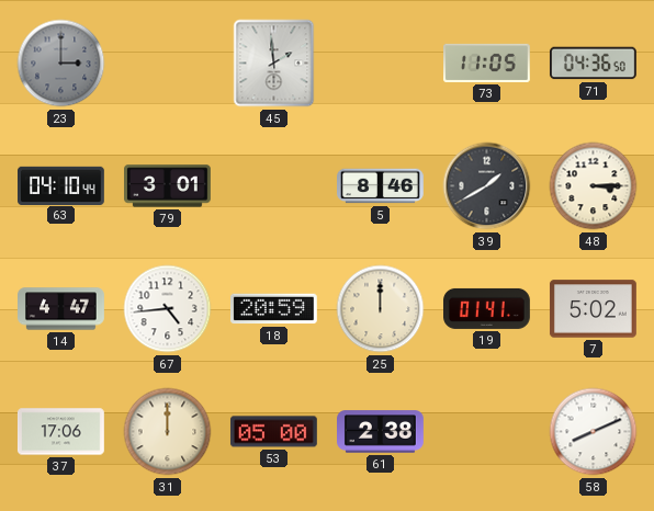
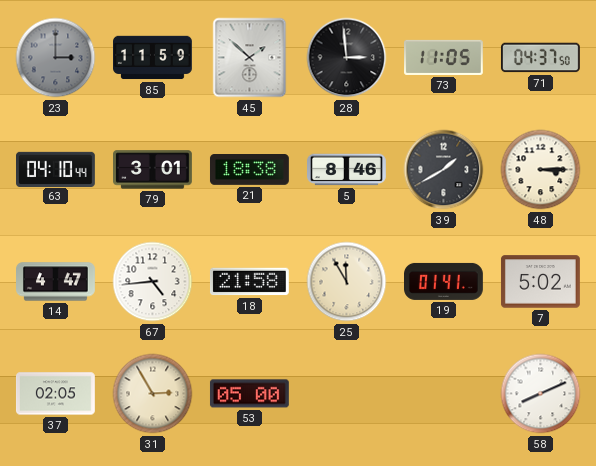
85: none -> 11:59 (153, 58)
45: 1:59 -> 1:52 (250, 58)
28: none -> 2:59 (347, 58)
71: 04:36 -> 04:37 (540, 58)
21: none -> 18:38 (250, 170)
18: 20:59 -> 21:58 (249, 282)
25: 12:00 -> 11:55 (347, 282)
37: 17:06 -> 02:05 (55, 394)
31: 12:00 -> 2:55 (153, 394)
61: 2:38 -> none (381, 432)
